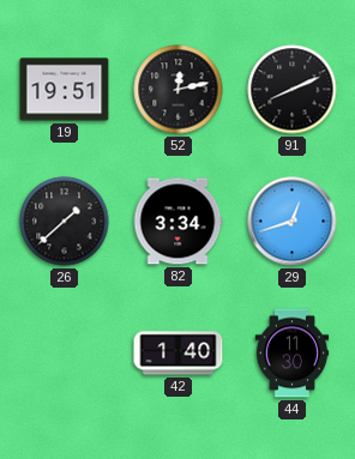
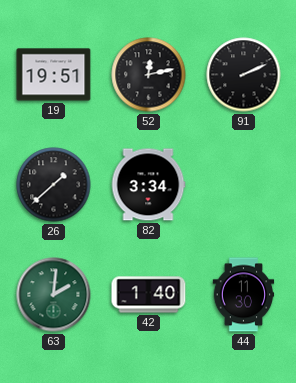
91: 8:11 -> 2:11 (244, 75)
29: 12:42 -> none (293, 222)
63: none -> 2:01 (54, 295)
